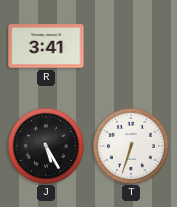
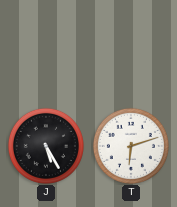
R: 3:41 -> none (46, 46)
T: 6:33 -> 6:12 (131, 146)
